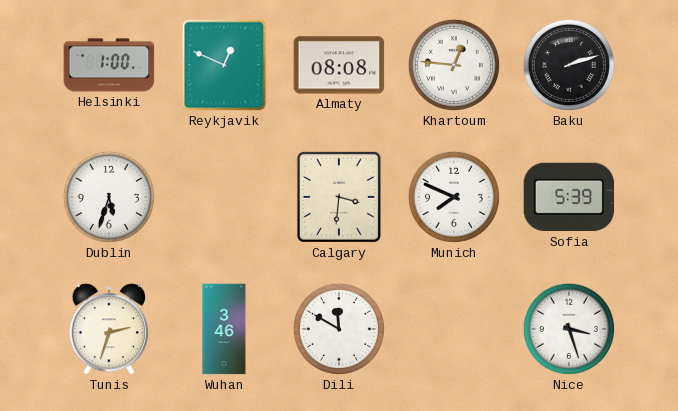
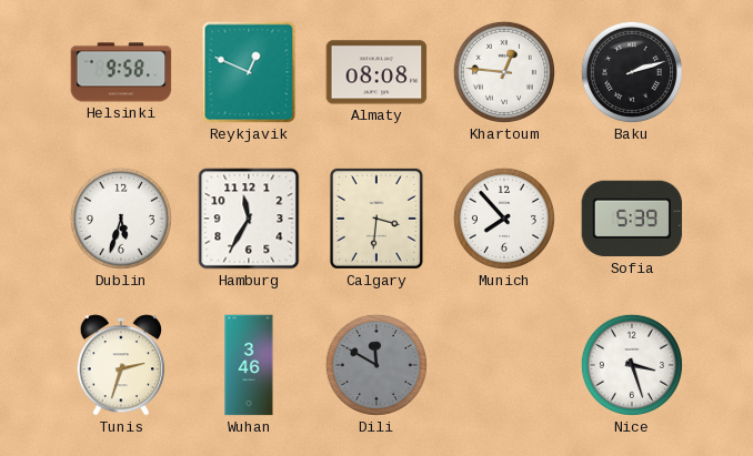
Helsinki: 1:00 -> 9:58 (121, 72)
Hamburg: none -> 11:35 (249, 219)
Munich: 7:49 -> 7:53 (504, 219)
Dili dial: white -> grey (376, 365)
